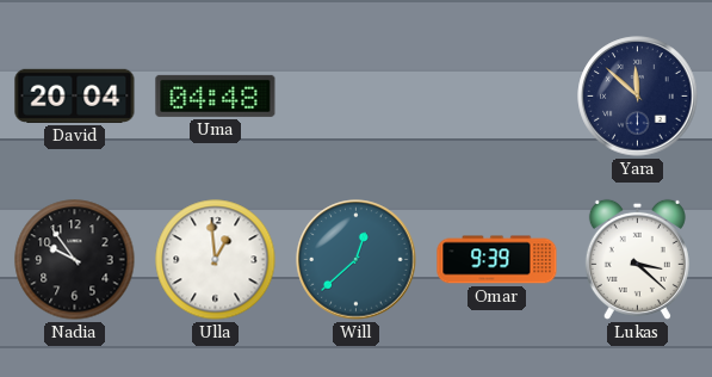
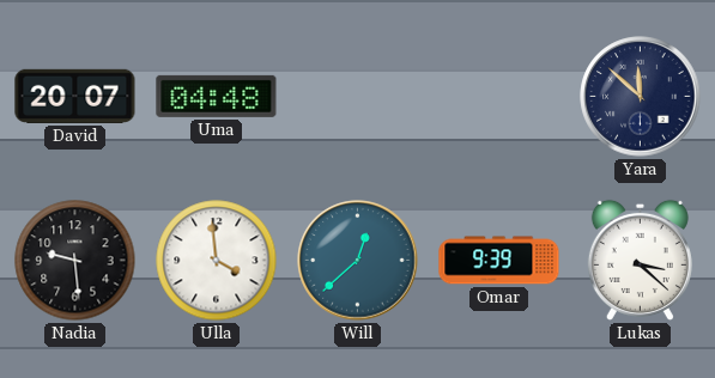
David: 20:04 -> 20:07 (75, 96)
Nadia: 9:54 -> 9:29 (75, 261)
Ulla: 12:59 -> 3:59 (217, 261)
